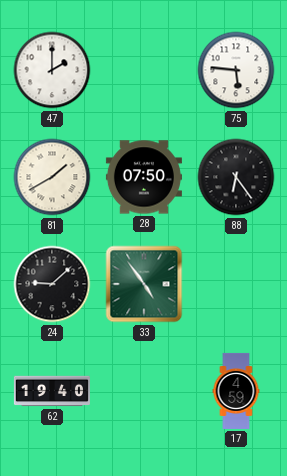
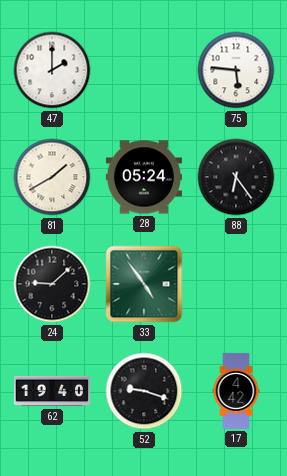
28: 07:50 -> 05:24 (144, 177)
52: none -> 9:18 (144, 391)
17: 4:59 -> 4:42 (236, 391)
